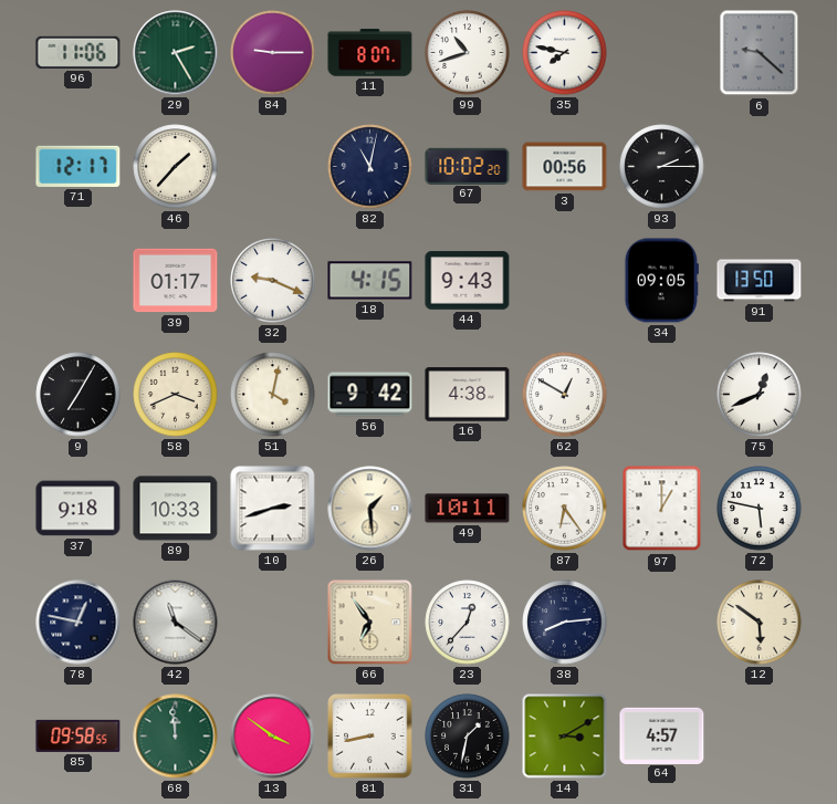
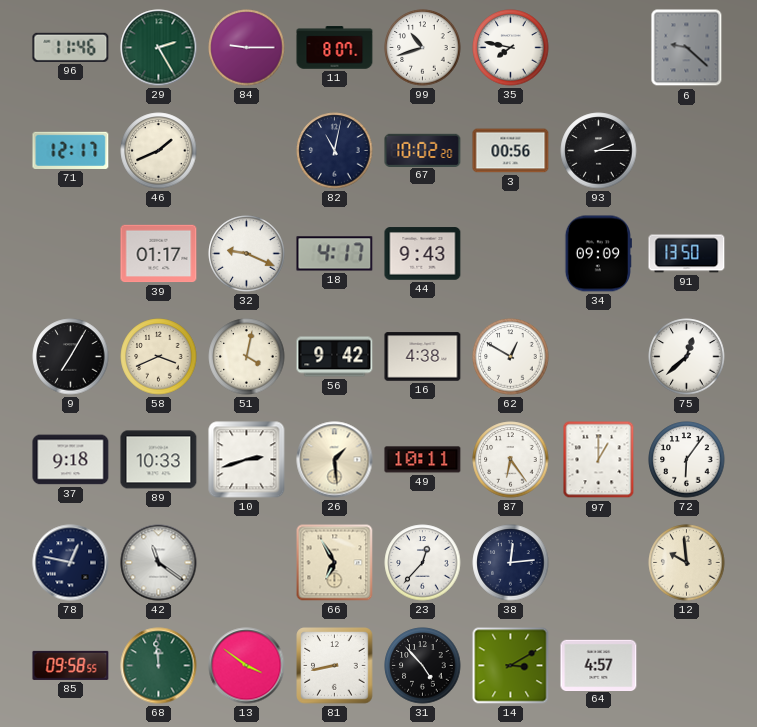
96: 11:06 -> 11:46 (71, 47)
46: 1:37 -> 1:41 (159, 151)
18: 4:15 -> 4:17 (335, 254)
34: 09:05 -> 09:09 (598, 254)
75: 12:41 -> 12:38 (687, 357)
72: 5:47 -> 6:06 (687, 460)
66: 6:54 -> 6:55 (335, 563)
38: 8:14 -> 12:14 (511, 563)
12: 5:51 -> 9:59 (687, 563)
31: 1:32 -> 4:53 (423, 666)
